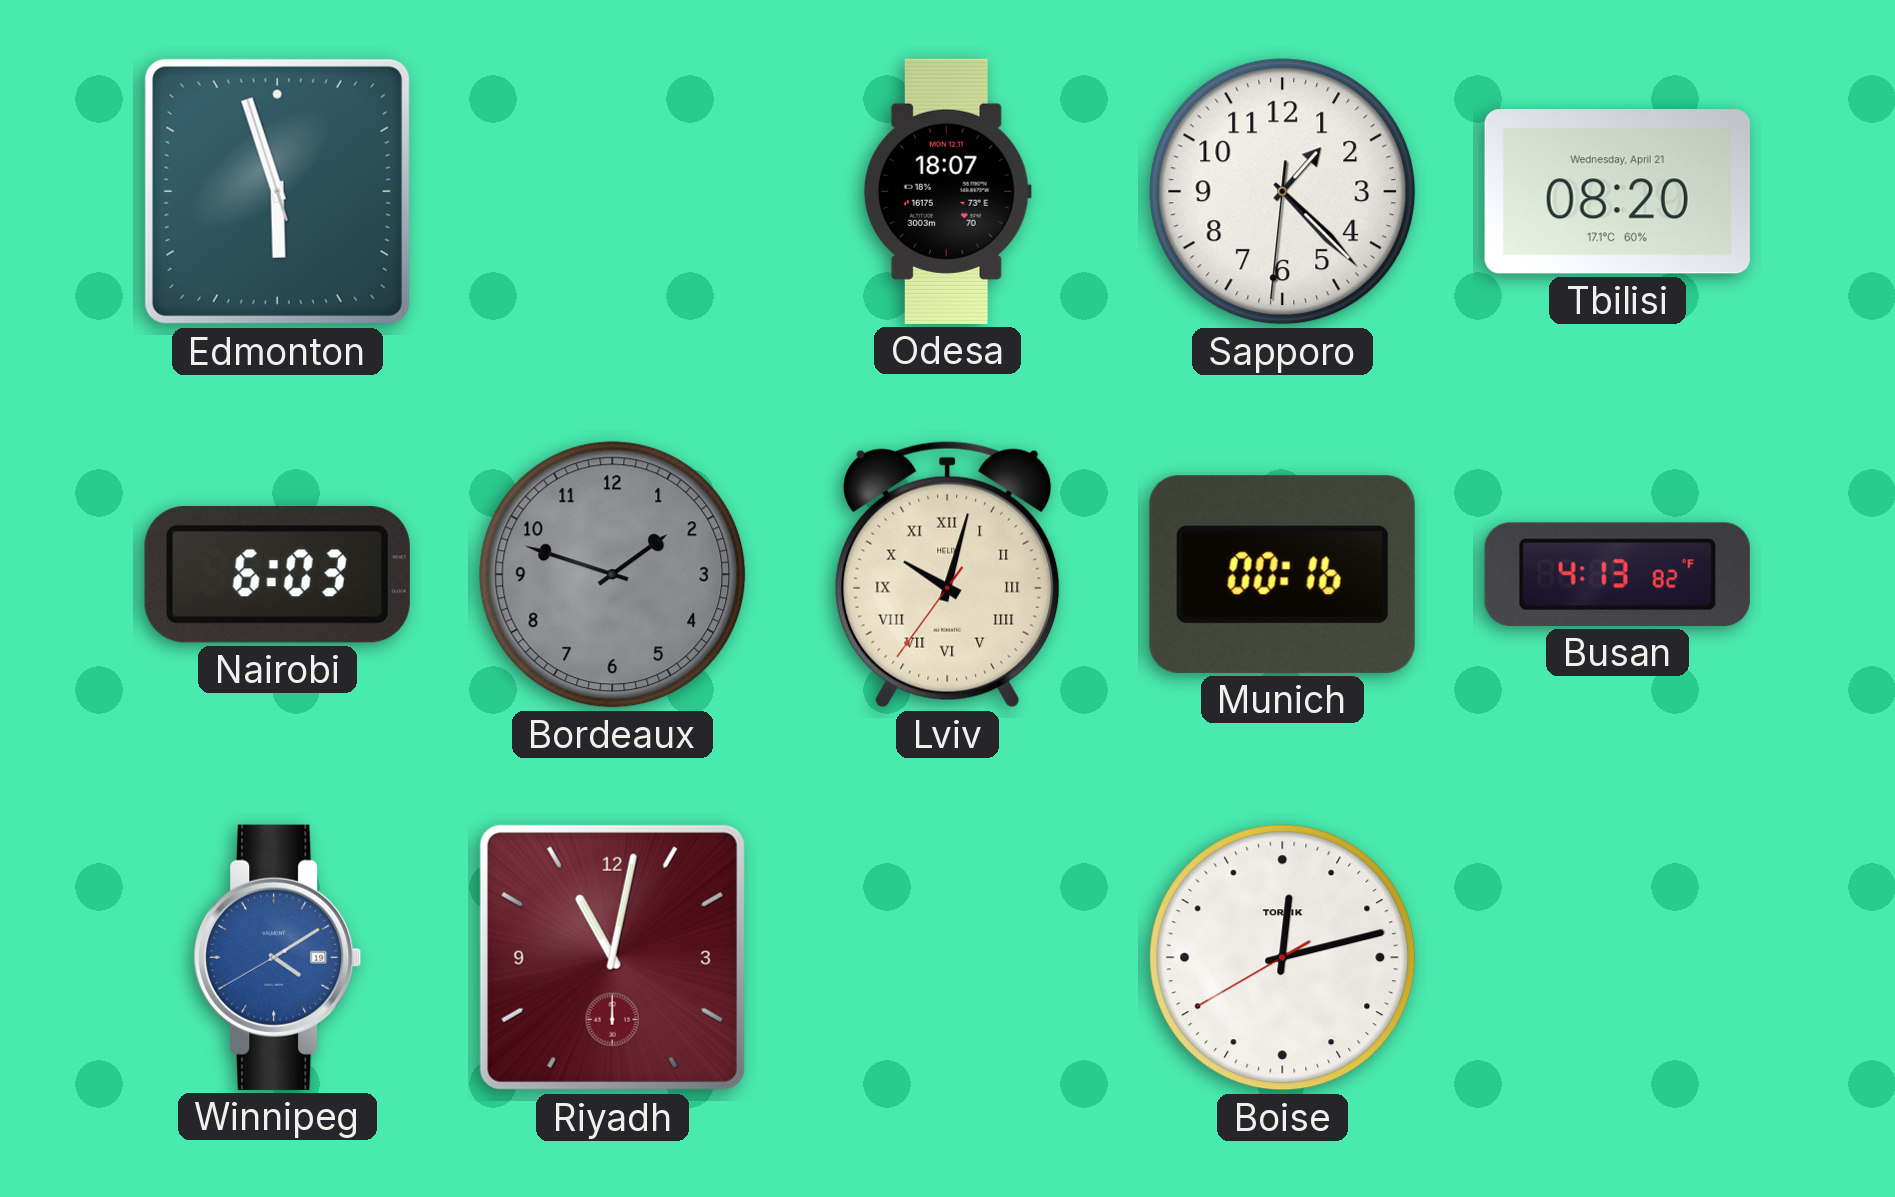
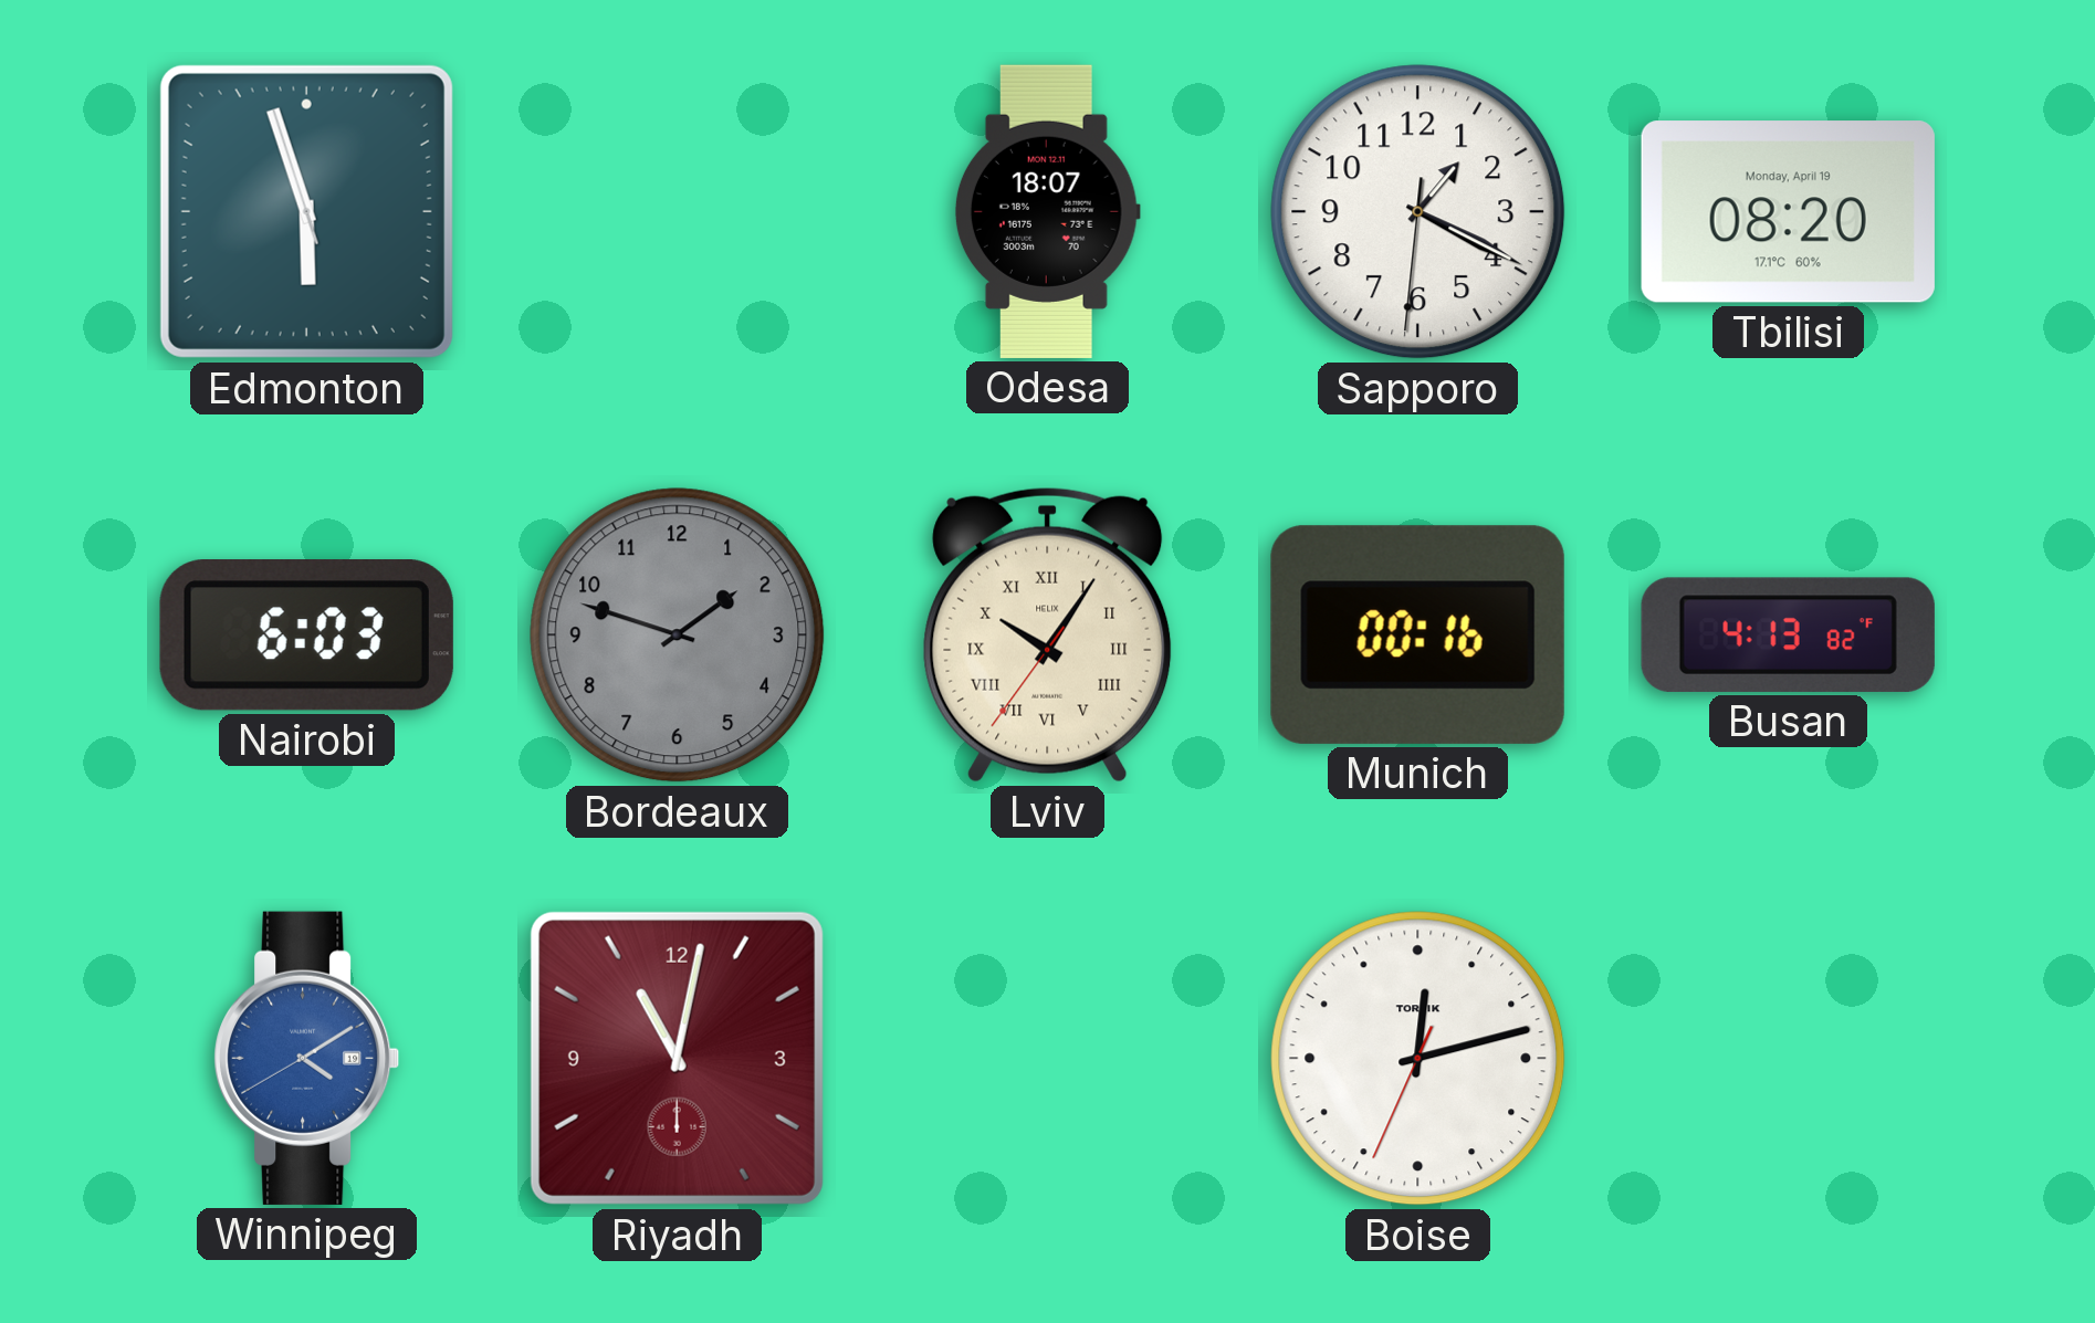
Sapporo: 1:22 -> 1:19 (1418, 212)
Tbilisi date: Wednesday, April 21 -> Monday, April 19 (1788, 212)
Lviv: 10:02 -> 10:05 (1048, 634)
Boise: 12:12:40 -> 12:12:34 (1418, 1059)
